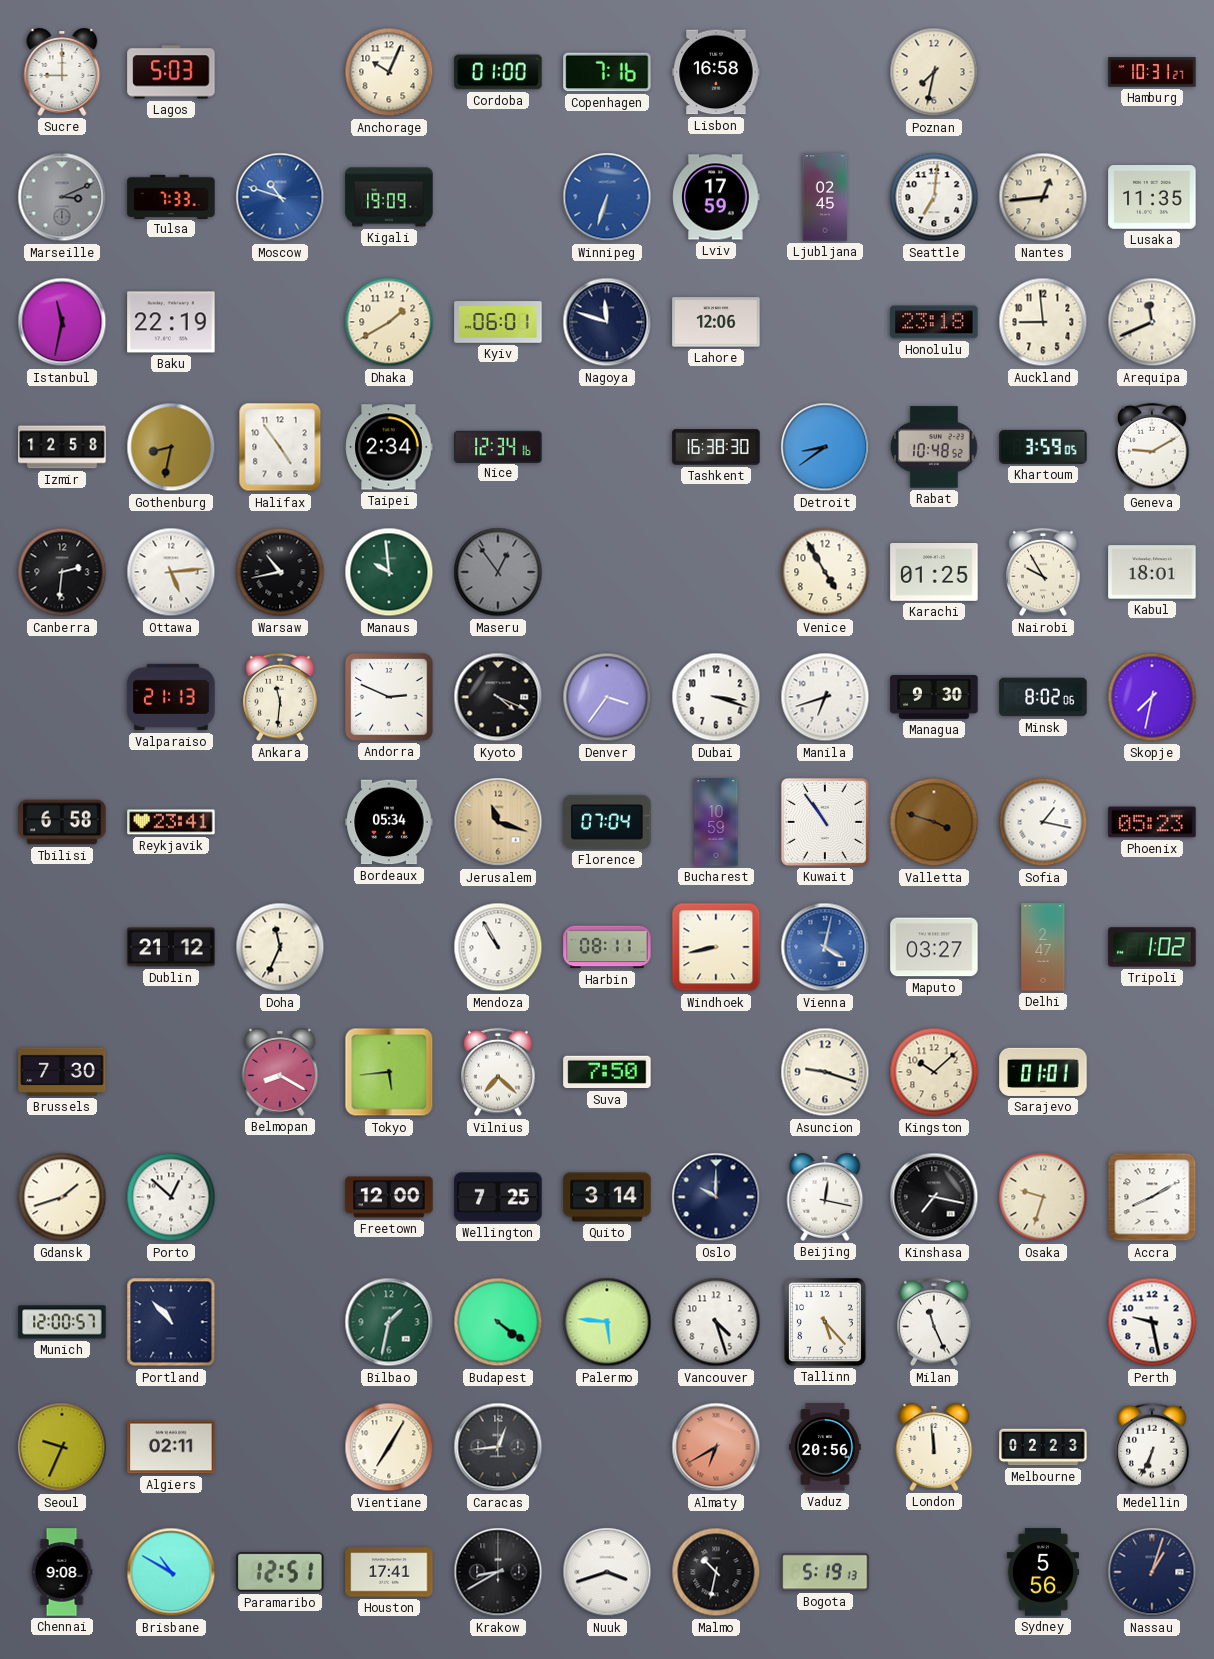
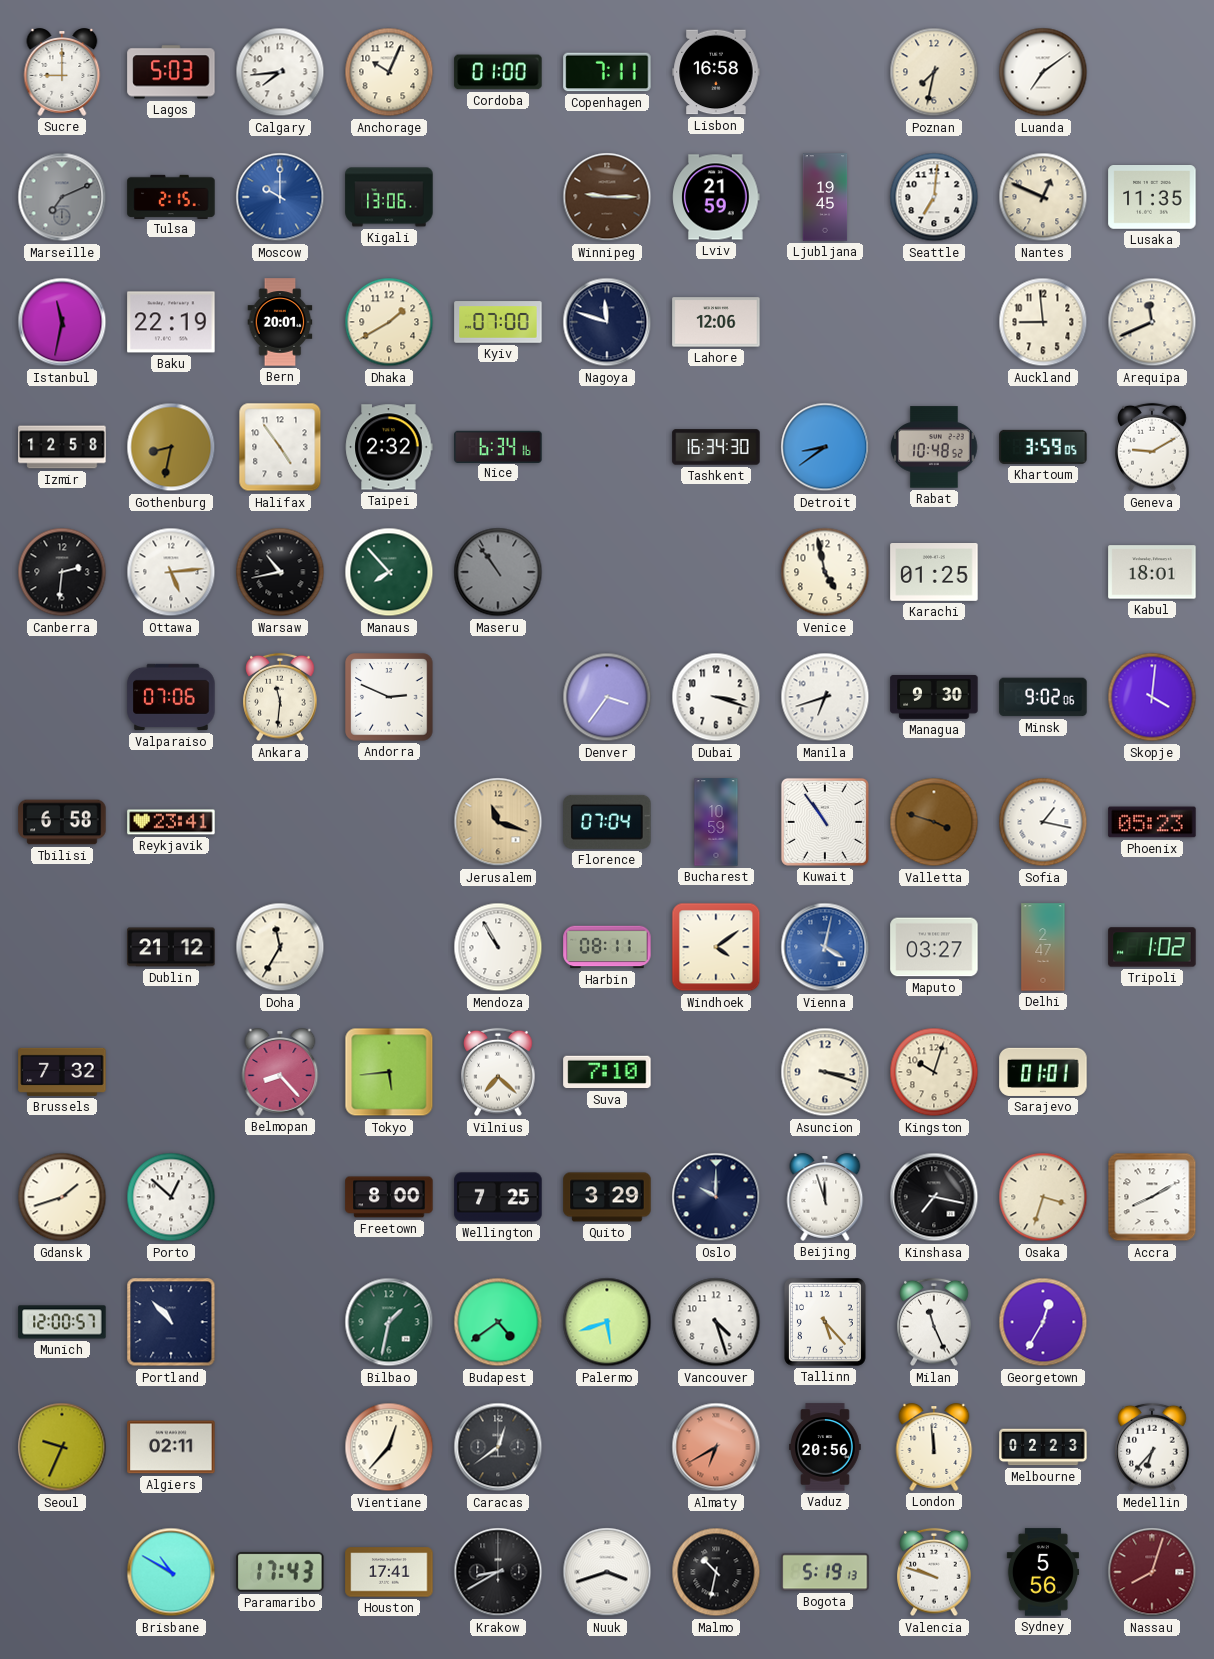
Calgary: none -> 7:44 (280, 72)
Copenhagen: 7:16 -> 7:11 (607, 72)
Luanda: none -> 7:09 (1043, 72)
Hamburg: 10:31 -> none (1152, 72)
Marseille: 3:11 -> 7:11 (62, 197)
Tulsa: 7:33 -> 2:15 (171, 196)
Moscow: 10:48 -> 10:00 (280, 197)
Kigali: 19:09 -> 13:06 (389, 197)
Winnipeg: 6:33 -> 9:15 (607, 197)
Winnipeg dial: blue -> brown (607, 197)
Lviv: 17:59 -> 21:59 (716, 197)
Ljubljana: 02:45 -> 19:45 (825, 197)
Nantes: 12:44 -> 12:49 (1043, 197)
Bern: none -> 20:01 (280, 322)
Kyiv: 06:01 -> 07:00 (498, 322)
Honolulu: 23:18 -> none (934, 322)
Taipei: 2:34 -> 2:32 (389, 447)
Nice: 12:34 -> 6:34 (498, 446)
Tashkent: 16:38 -> 16:34 (716, 447)
Manaus: 9:59 -> 7:53 (389, 572)
Maseru: 12:54 -> 10:54 (498, 572)
Venice: 4:55 -> 4:58 (825, 572)
Nairobi: 9:55 -> none (1043, 572)
Valparaiso: 21:13 -> 07:06 (171, 697)
Kyoto: 4:19 -> none (498, 697)
Minsk: 8:02 -> 9:02 (1043, 697)
Skopje: 7:32 -> 4:01 (1152, 697)
Bordeaux: 05:34 -> none (389, 822)
Doha: 11:34 -> 11:35 (280, 947)
Windhoek: 8:43 -> 4:09 (716, 947)
Brussels: 7:30 -> 7:32 (62, 1072)
Belmopan: 8:20 -> 8:23 (280, 1072)
Suva: 7:50 -> 7:10 (607, 1072)
Asuncion: 9:18 -> 3:18 (825, 1072)
Kingston: 10:08 -> 10:03 (934, 1072)
Freetown: 12:00 -> 8:00 (389, 1197)
Quito: 3:14 -> 3:29 (607, 1197)
Beijing: 12:17 -> 11:57 (825, 1197)
Osaka: 9:33 -> 3:33 (1043, 1197)
Budapest: 4:21 -> 4:39 (498, 1322)
Palermo: 5:46 -> 5:42 (607, 1322)
Georgetown: none -> 12:35 (1043, 1322)
Perth: 9:28 -> none (1152, 1322)
Vientiane: 7:05 -> 12:37 (389, 1447)
Caracas: 12:44 -> 12:39 (498, 1447)
Medellin: 6:34 -> 6:37 (1152, 1447)
Chennai: 9:08 -> none (62, 1572)
Paramaribo: 12:51 -> 17:43 (280, 1572)
Valencia: none -> 9:48 (934, 1572)
Nassau: 1:03 -> 8:03 (1152, 1572)
Nassau dial: navy -> burgundy (1152, 1572)
